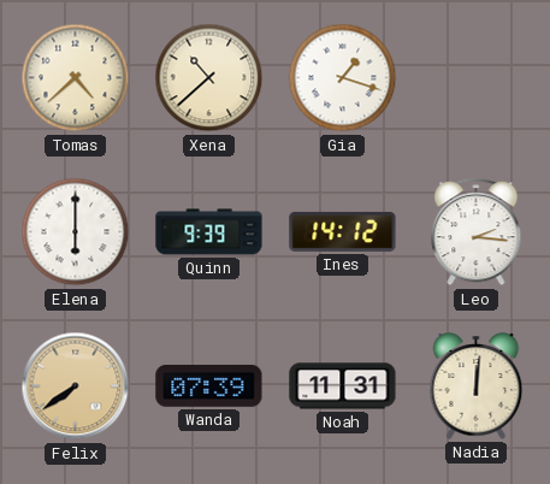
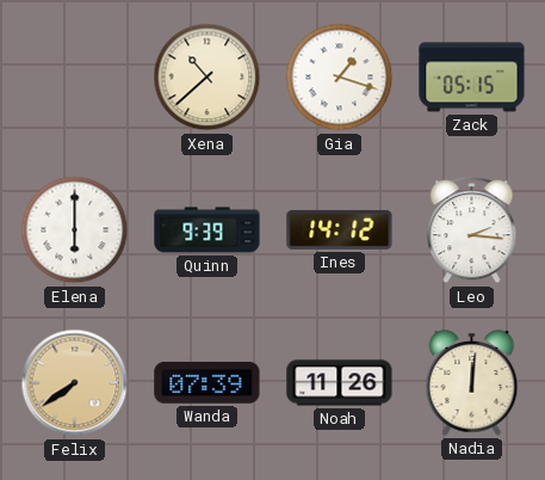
Tomas: 4:38 -> none (76, 78)
Zack: none -> 05:15 (472, 78)
Noah: 11:31 -> 11:26 (340, 383)
